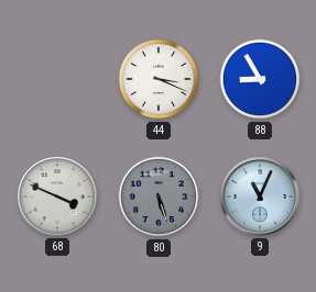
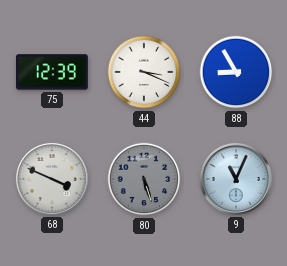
75: none -> 12:39 (53, 72)
